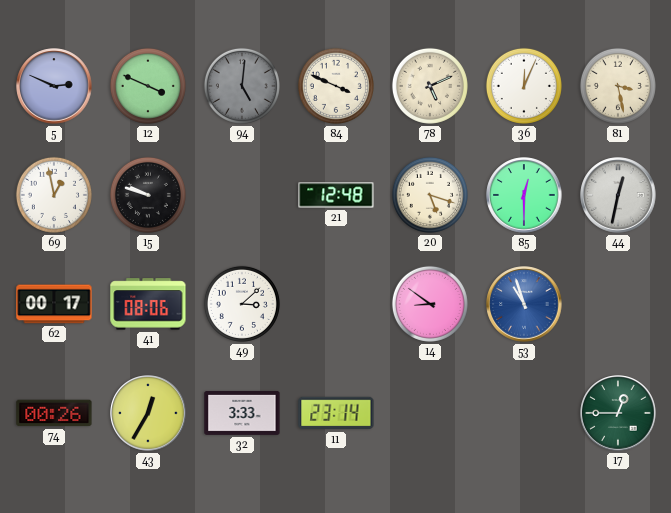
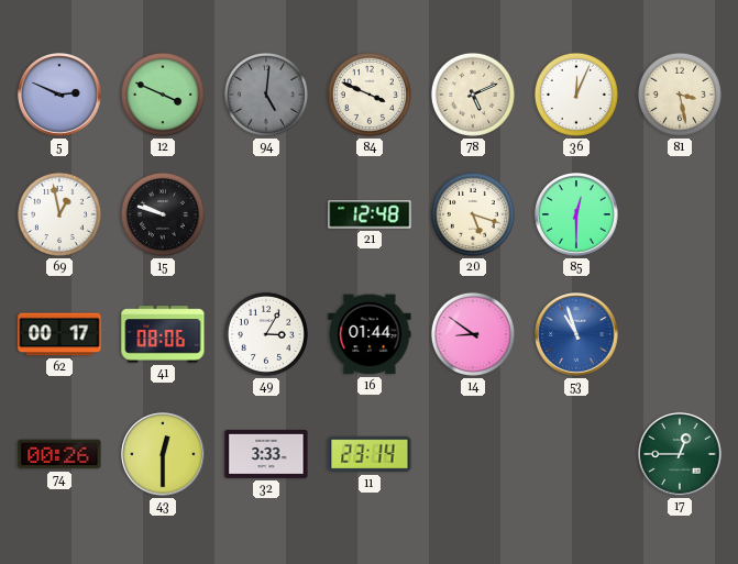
44: 12:32 -> none (618, 195)
49: 3:08 -> 3:05 (266, 334)
16: none -> 01:44 (370, 334)
43: 12:35 -> 12:30 (163, 454)
